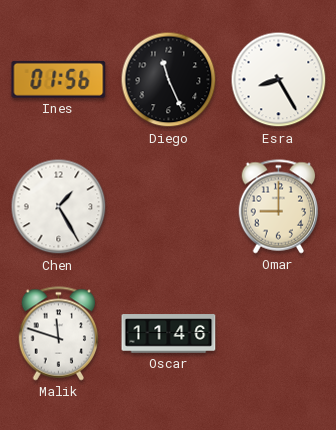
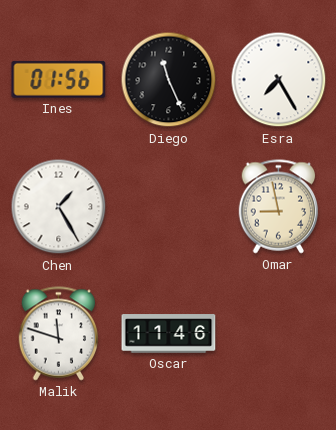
Esra: 8:25 -> 7:25 (279, 80)
Omar: 9:00 -> 8:58 (279, 207)
